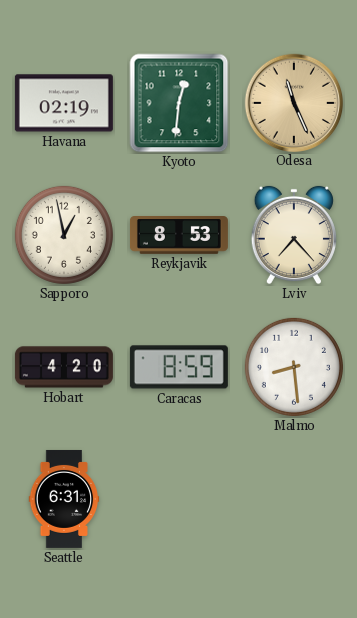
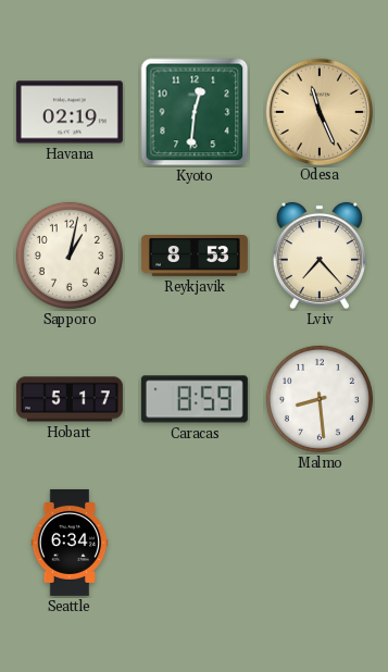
Sapporo: 12:58 -> 1:02 (70, 256)
Hobart: 4:20 -> 5:17 (70, 399)
Seattle: 6:31 -> 6:34 (70, 543)
